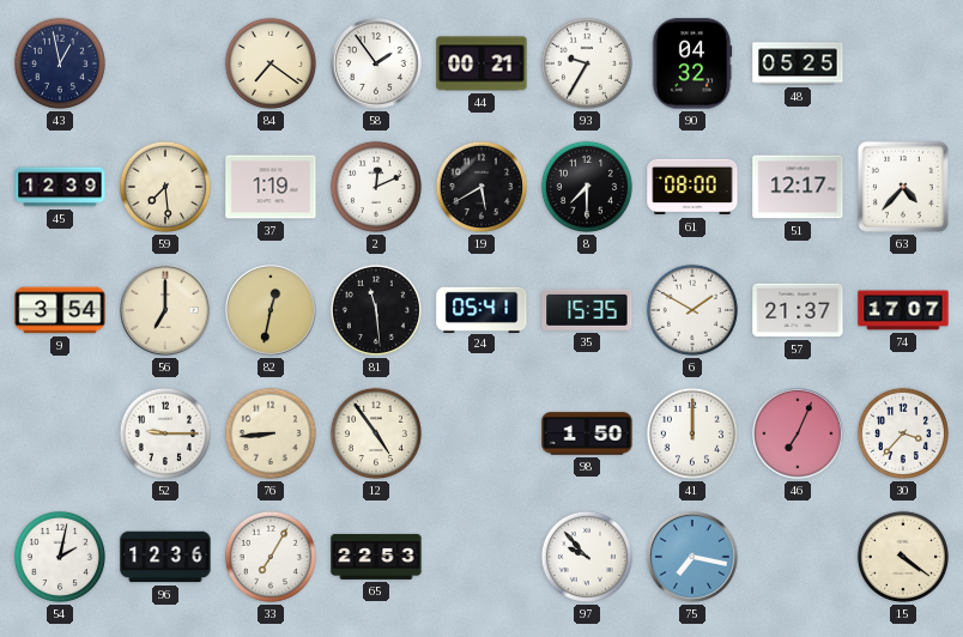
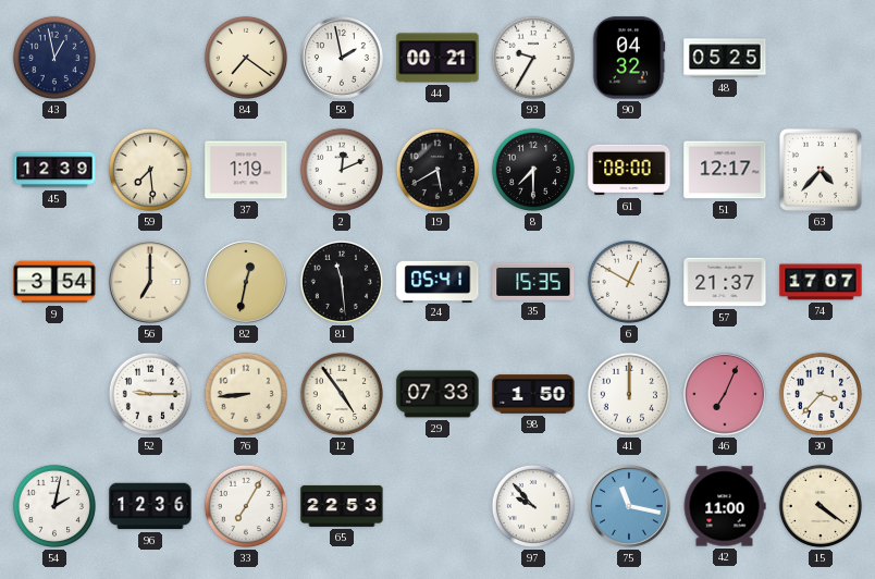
58: 1:54 -> 1:58 (343, 59)
6: 1:50 -> 12:50 (629, 282)
29: none -> 07:33 (437, 394)
75: 7:17 -> 11:17 (630, 507)
42: none -> 11:00 (725, 506)
